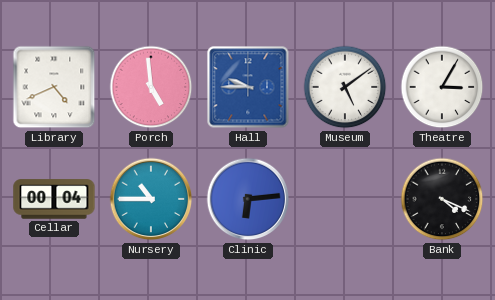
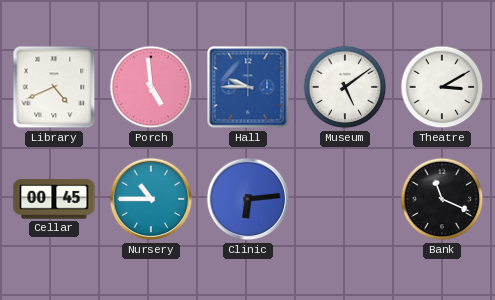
Theatre: 3:05 -> 3:10 (442, 87)
Cellar: 00:04 -> 00:45 (54, 199)
Bank: 4:19 -> 11:19 (442, 199)
